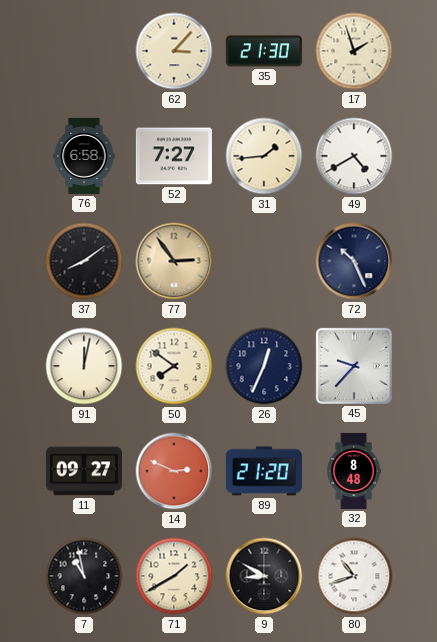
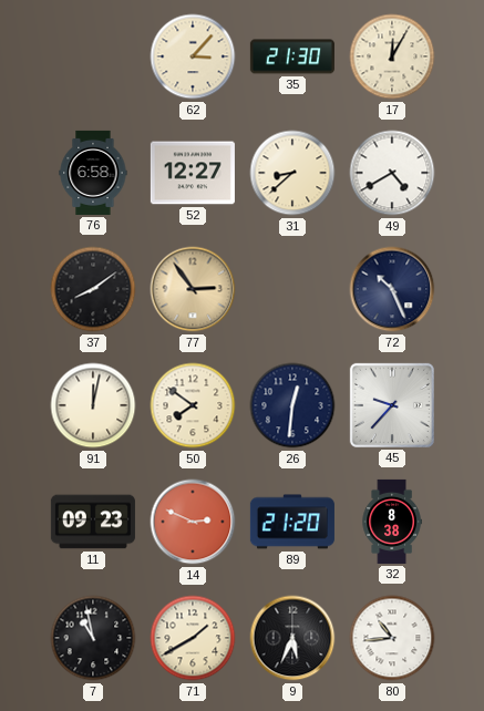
17: 1:57 -> 12:05 (392, 56)
52: 7:27 -> 12:27 (193, 173)
31: 1:44 -> 8:38 (292, 173)
26: 12:34 -> 12:31 (292, 405)
11: 09:27 -> 09:23 (93, 522)
32: 8:48 -> 8:38 (392, 522)
9: 8:50 -> 5:34 (292, 638)
80: 10:42 -> 10:44 (392, 638)
